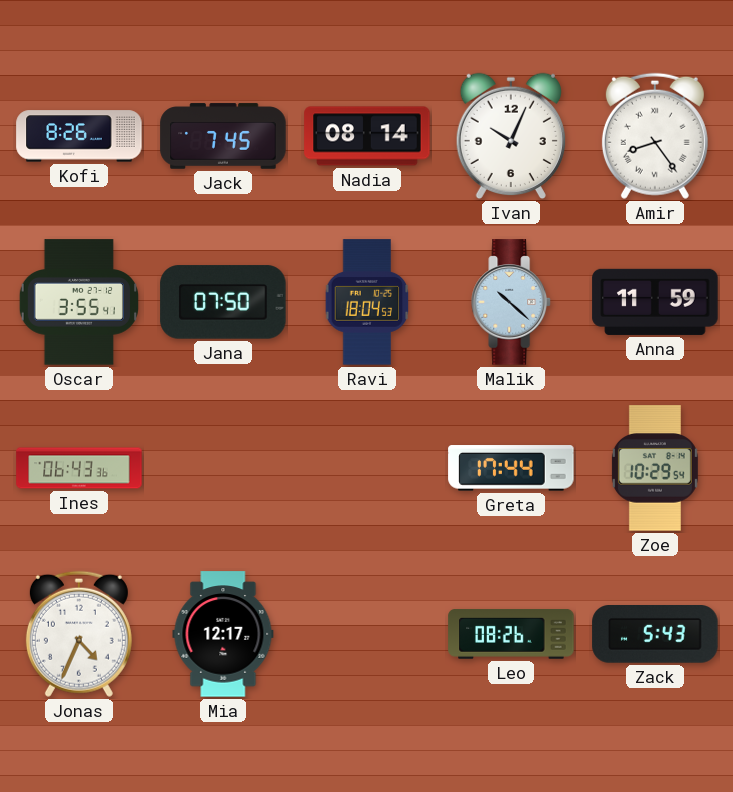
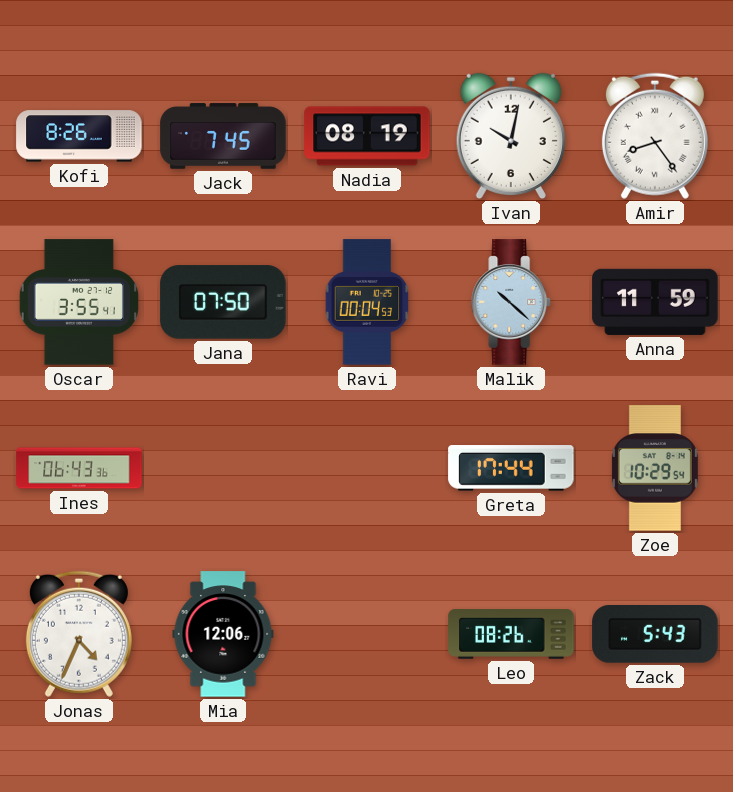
Nadia: 08:14 -> 08:19 (367, 136)
Ivan: 10:04 -> 10:02 (511, 136)
Ravi: 18:04 -> 00:04 (367, 302)
Mia: 12:17 -> 12:06 (223, 634)
